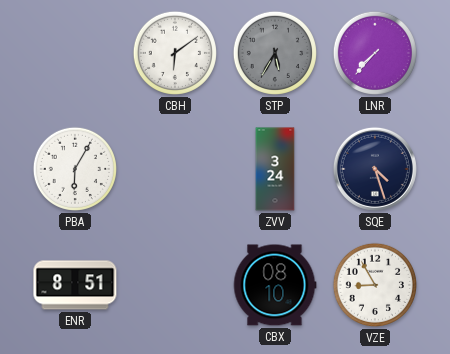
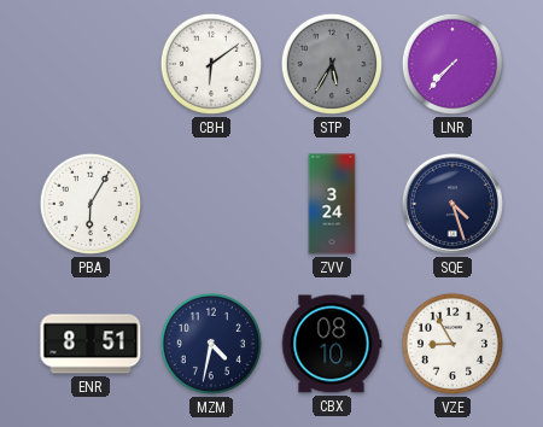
MZM: none -> 4:32 (211, 344)
